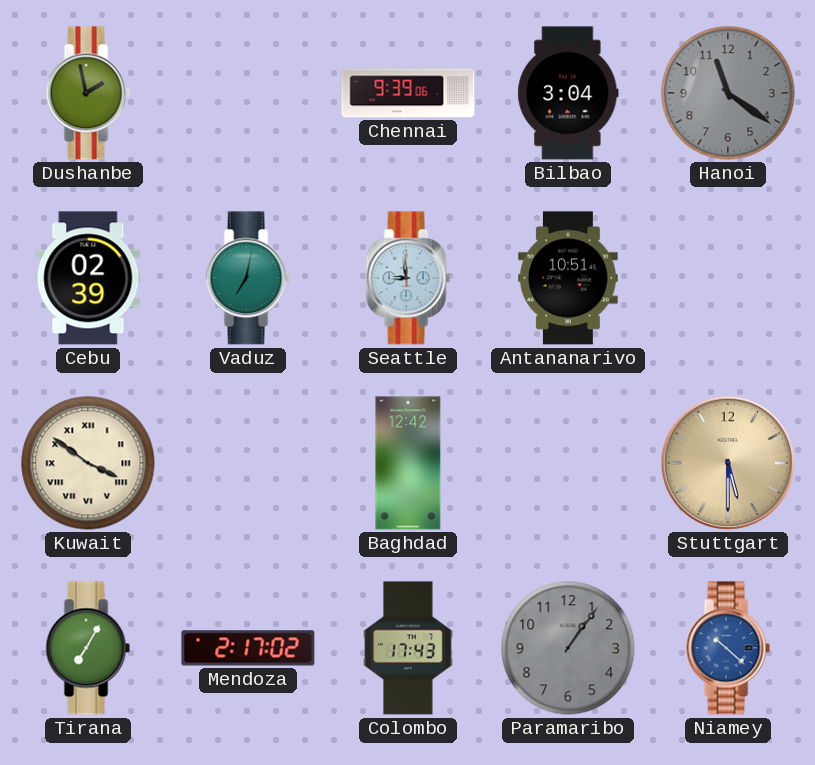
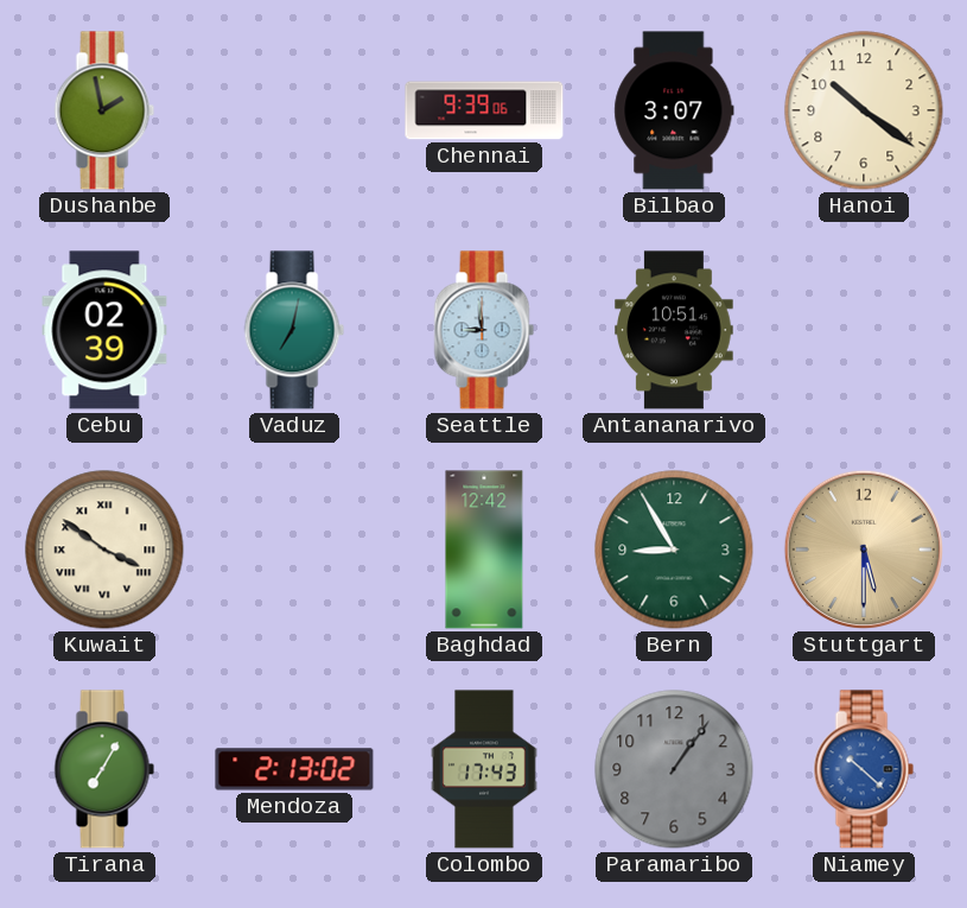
Bilbao: 3:04 -> 3:07 (674, 110)
Hanoi: 11:21 -> 10:21 (864, 110)
Hanoi dial: grey -> cream (864, 110)
Bern: none -> 8:55 (674, 550)
Mendoza: 2:17 -> 2:13 (294, 769)
